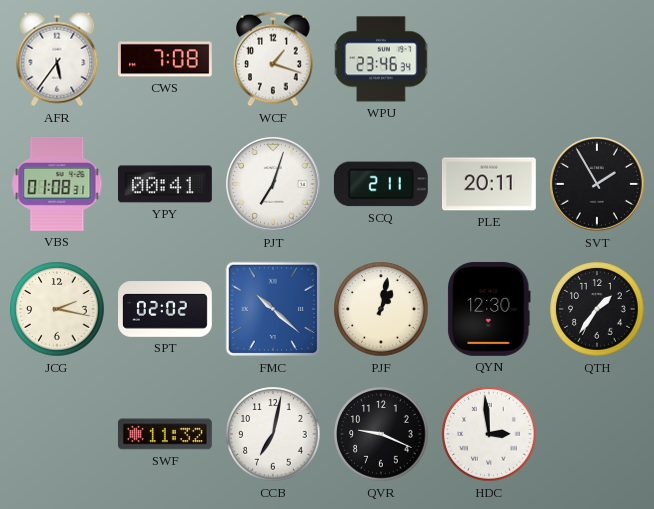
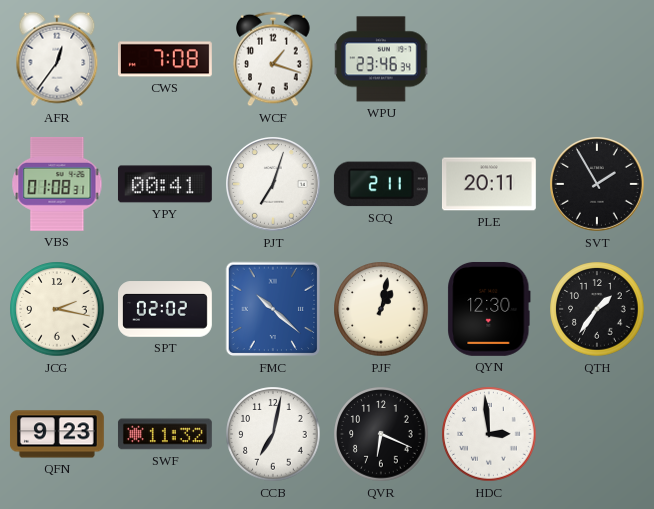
AFR: 5:36 -> 12:36 (57, 59)
QFN: none -> 9:23 (57, 434)
QVR: 9:19 -> 6:19 (381, 434)
